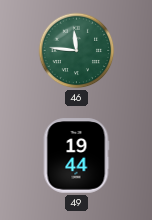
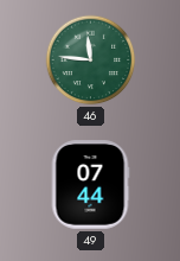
49: 19:44 -> 07:44 (90, 185)
